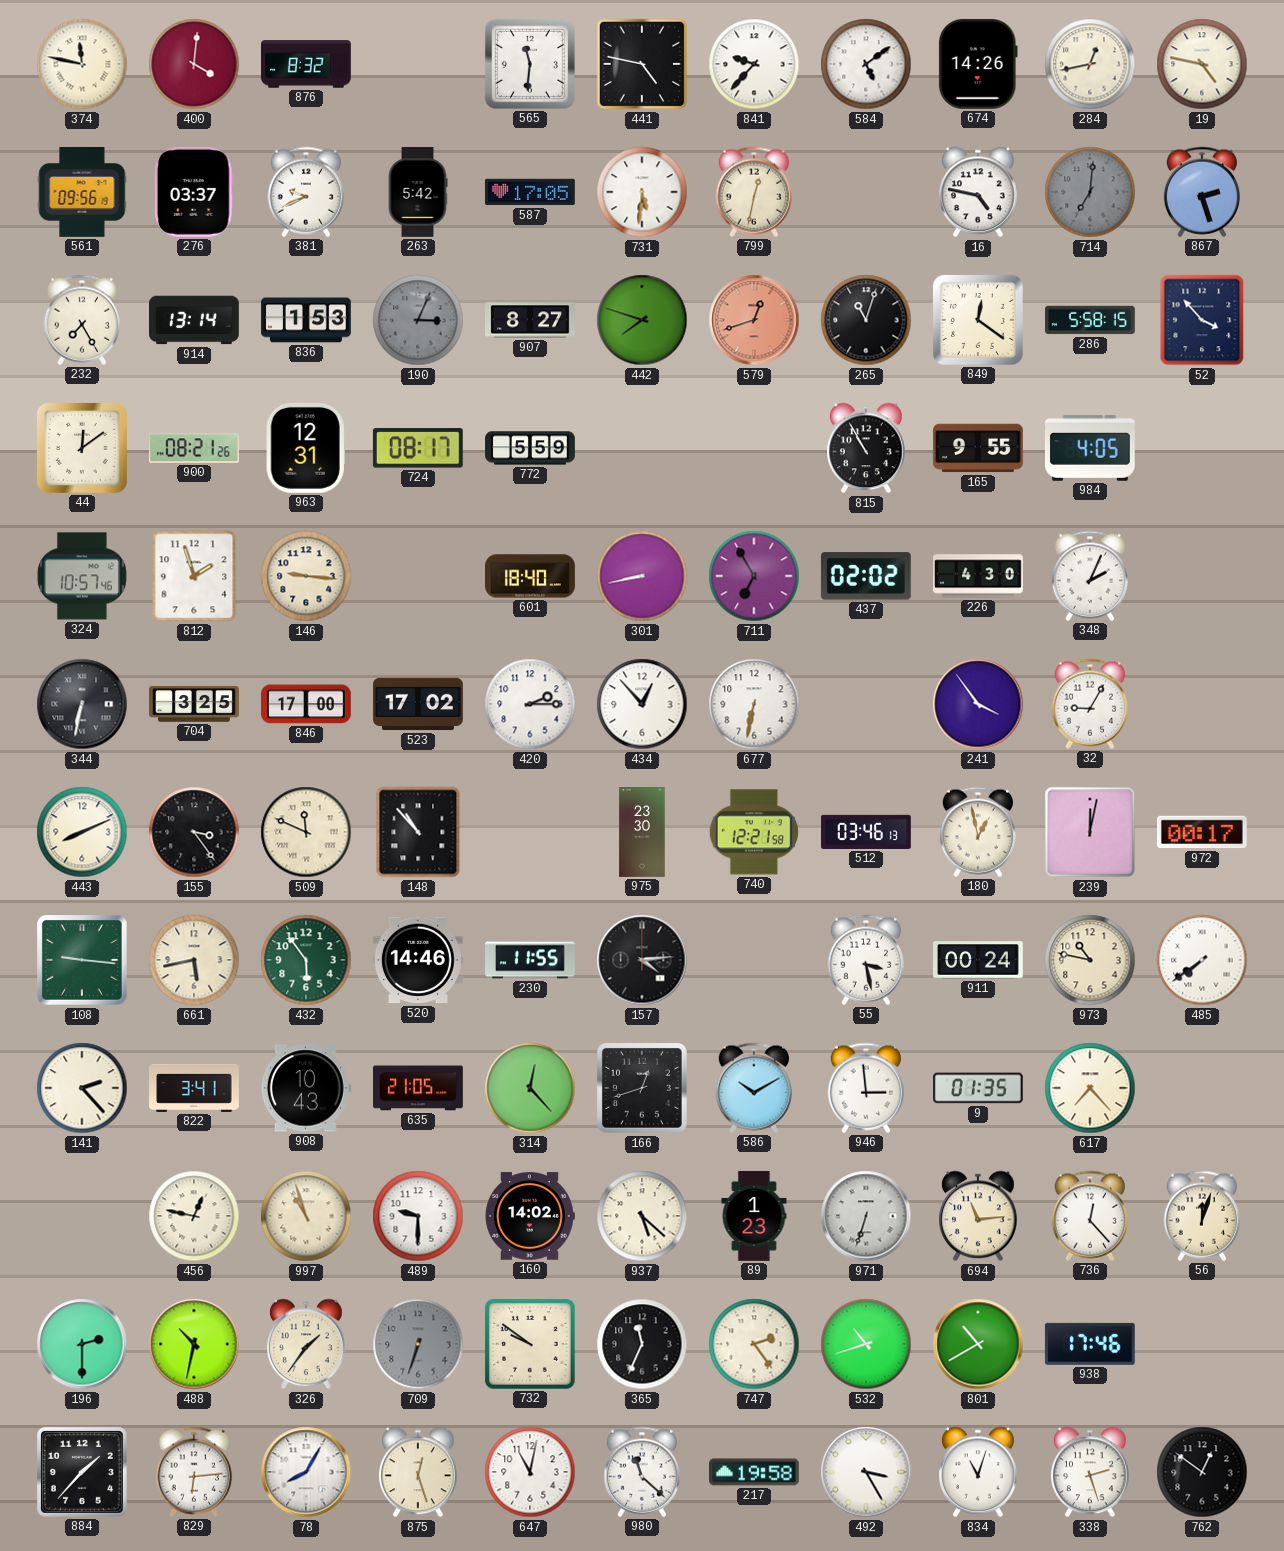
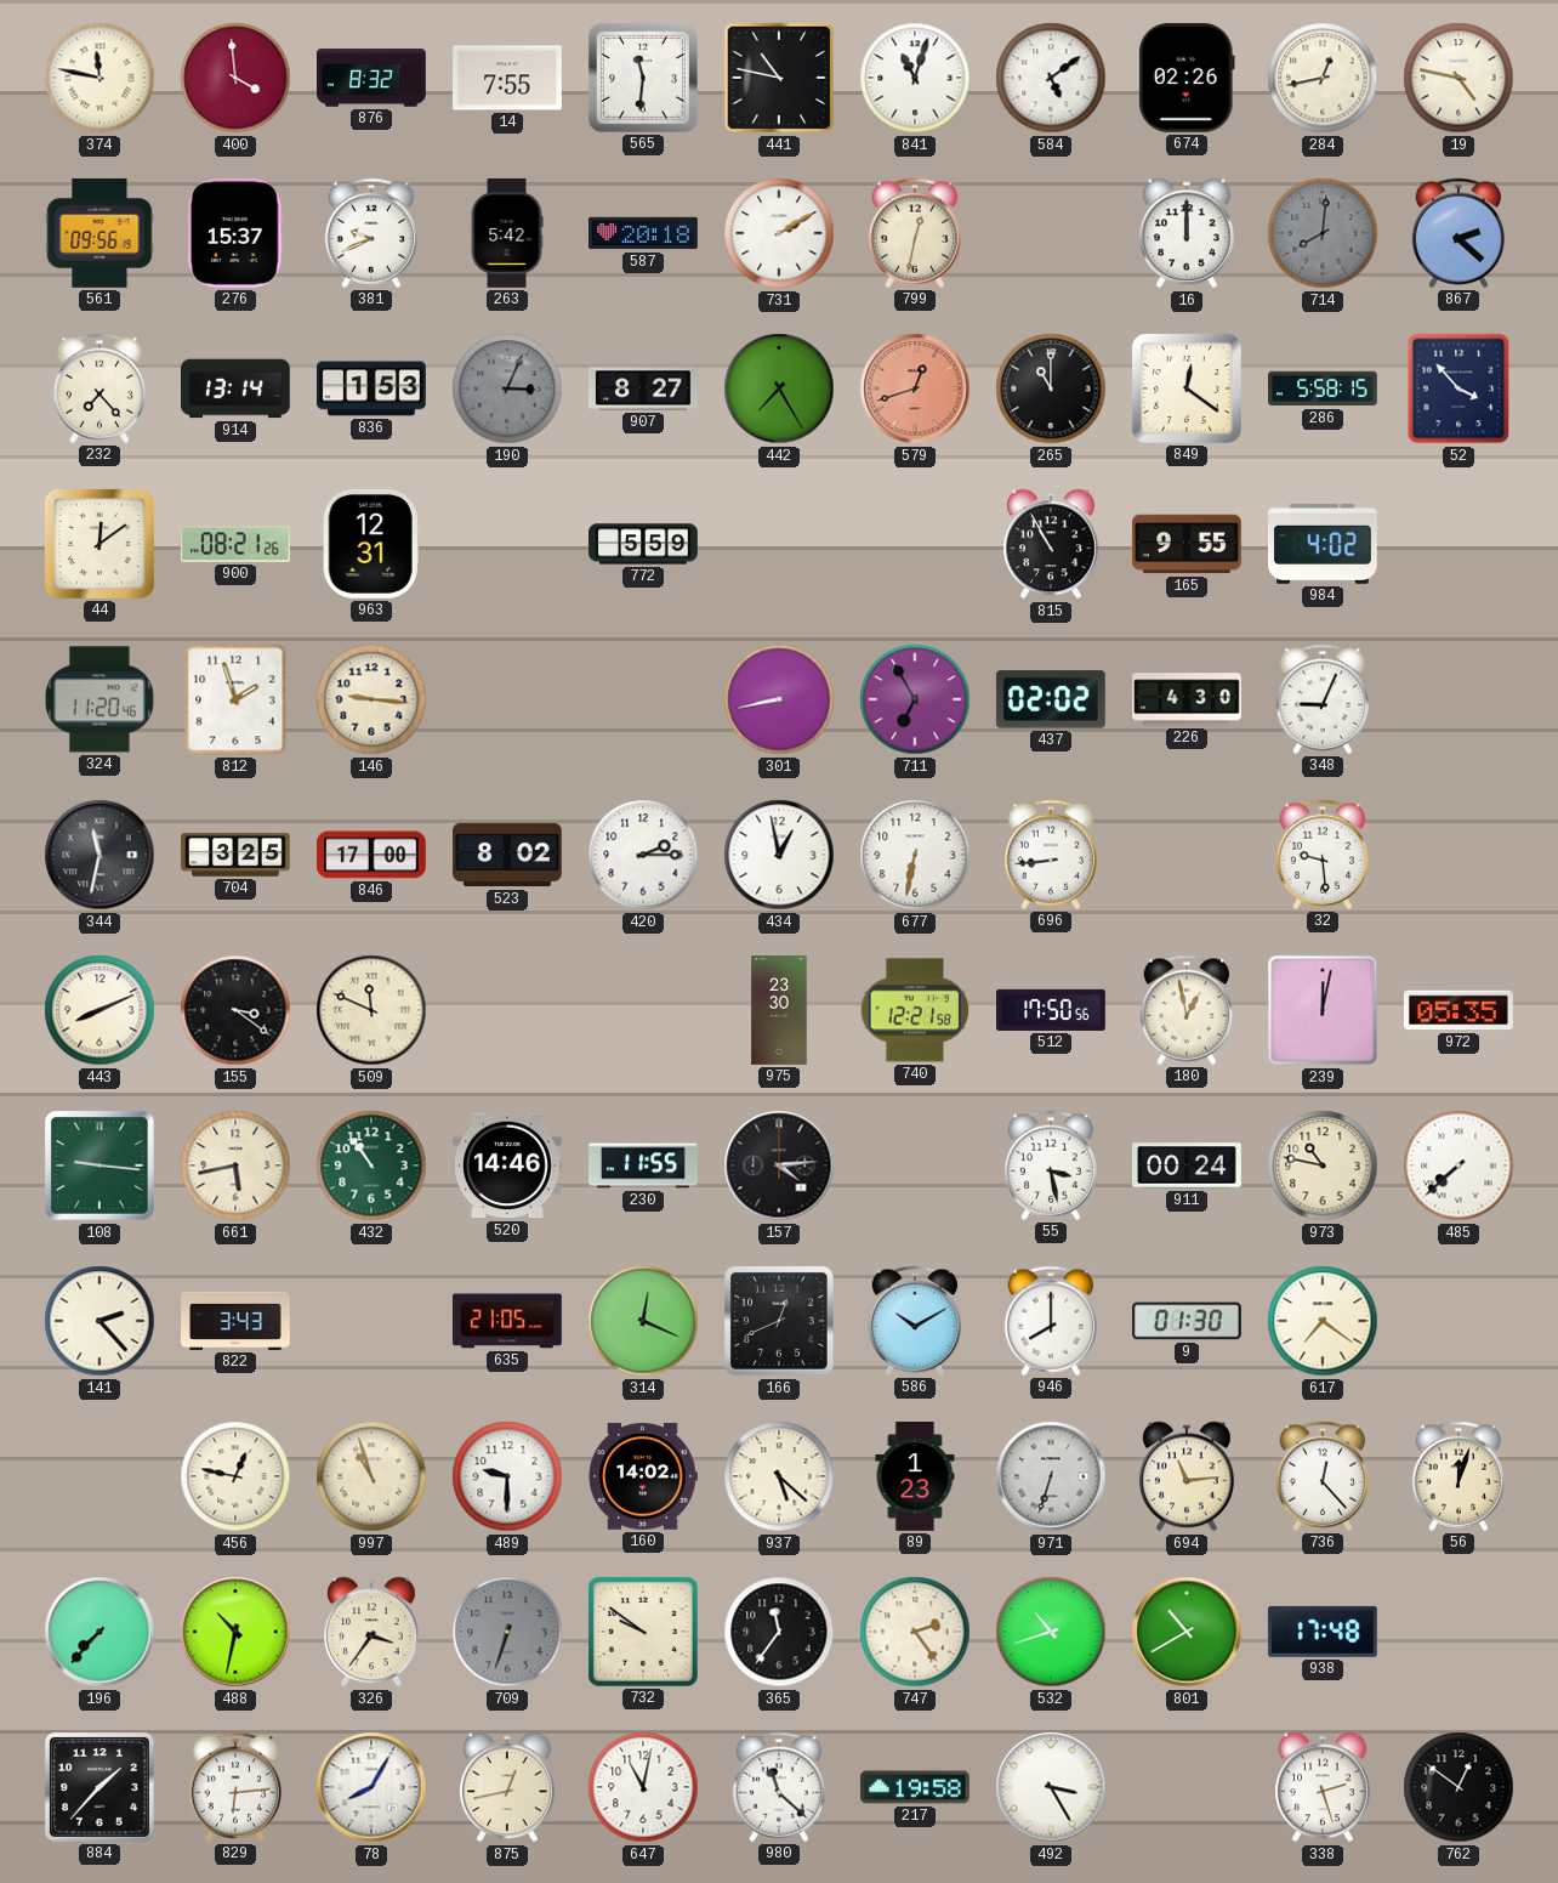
400: 4:01 -> 3:59 (235, 78)
14: none -> 7:55 (508, 78)
441: 4:47 -> 10:47 (779, 78)
841: 9:37 -> 11:03 (915, 78)
674: 14:26 -> 02:26 (1187, 78)
276: 03:37 -> 15:37 (235, 233)
587: 17:05 -> 20:18 (644, 233)
731: 5:31 -> 2:10 (779, 233)
16: 4:47 -> 12:00 (1188, 233)
714: 7:01 -> 8:01 (1323, 233)
867: 2:27 -> 2:22 (1459, 233)
232: 7:25 -> 7:23 (99, 388)
442: 7:48 -> 7:25 (779, 388)
265: 11:03 -> 11:00 (1051, 388)
724: 08:17 -> none (418, 448)
984: 4:05 -> 4:02 (1323, 545)
324: 10:57 -> 11:20 (99, 699)
601: 18:40 -> none (531, 576)
348: 2:04 -> 9:04 (1323, 699)
344: 6:32 -> 11:32 (99, 855)
523: 17:02 -> 8:02 (508, 855)
434: 12:53 -> 12:58 (779, 855)
696: none -> 8:44 (1051, 855)
241: 3:54 -> none (978, 704)
32: 9:05 -> 9:29 (1323, 855)
155: 3:24 -> 3:21 (235, 1010)
148: 10:53 -> none (418, 832)
512: 03:46 -> 17:50 (1052, 1010)
972: 00:17 -> 05:35 (1459, 1010)
432: 5:54 -> 10:54 (371, 1165)
485: 7:39 -> 7:38 (1459, 1165)
822: 3:41 -> 3:43 (235, 1321)
908: 10:43 -> none (306, 1088)
314: 12:23 -> 12:19 (643, 1321)
166: 12:42 -> 12:41 (780, 1322)
946: 2:59 -> 8:00 (1051, 1321)
9: 01:35 -> 01:30 (1188, 1321)
617: 7:23 -> 7:21 (1323, 1321)
196: 2:30 -> 7:37 (99, 1632)
326: 1:36 -> 3:36 (373, 1632)
365: 11:34 -> 11:36 (779, 1632)
938: 17:46 -> 17:48 (1323, 1632)
875: 12:27 -> 12:43 (508, 1787)
834: 11:03 -> none (979, 1472)
